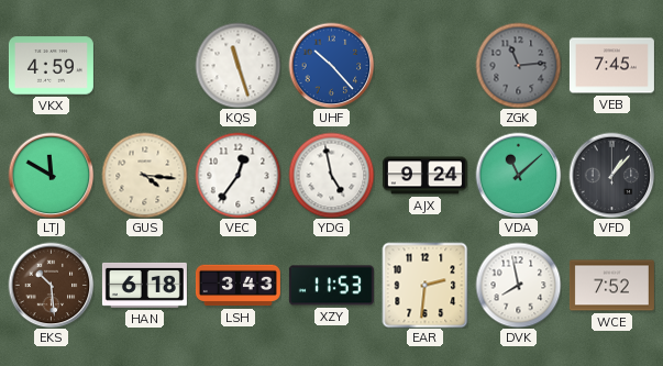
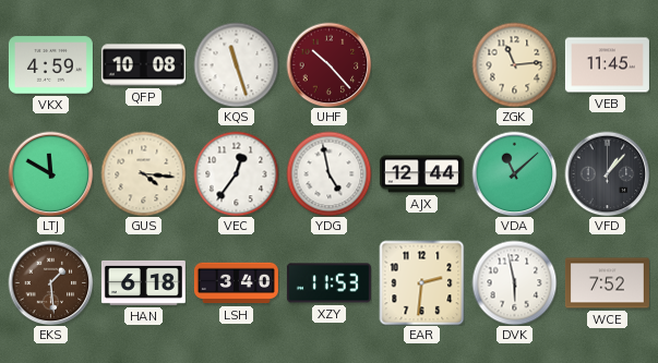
QFP: none -> 10:08 (143, 65)
UHF dial: blue -> burgundy (328, 64)
ZGK dial: grey -> cream (514, 64)
VEB: 7:45 -> 11:45 (607, 65)
AJX: 9:24 -> 12:44 (421, 174)
EKS: 10:29 -> 1:29 (50, 282)
LSH: 3:43 -> 3:40 (236, 283)
DVK: 7:58 -> 5:58 (514, 282)
